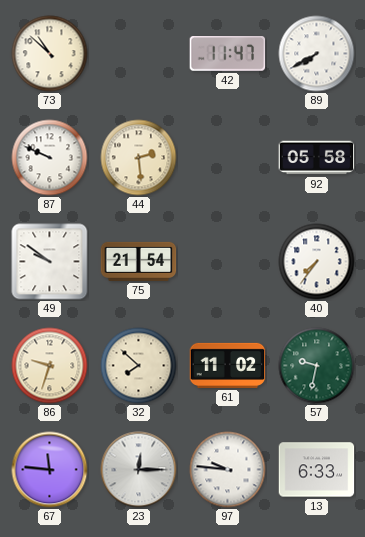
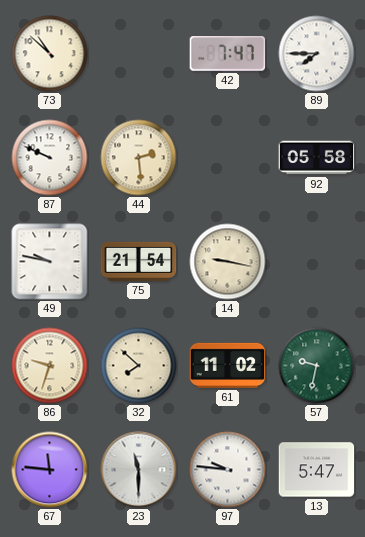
42: 11:47 -> 7:47 (228, 54)
89: 7:40 -> 7:45 (317, 54)
49: 9:51 -> 9:47 (50, 262)
14: none -> 9:17 (228, 262)
40: 7:36 -> none (317, 262)
23: 12:15 -> 11:30 (139, 470)
13: 6:33 -> 5:47 (317, 470)
